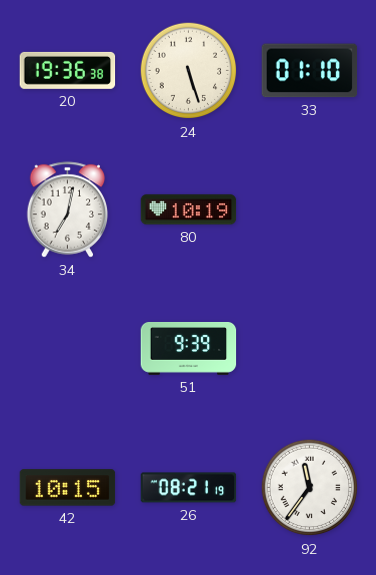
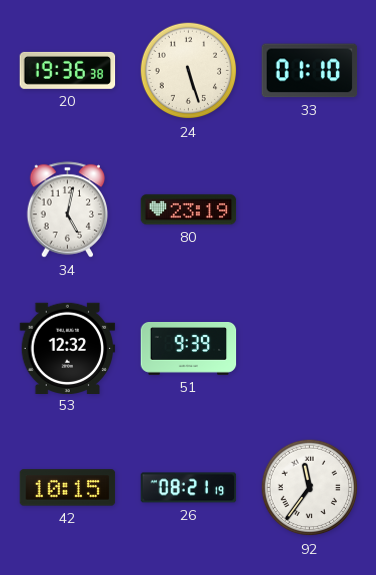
34: 7:02 -> 5:02 (68, 210)
80: 10:19 -> 23:19 (189, 210)
53: none -> 12:32 (68, 348)
